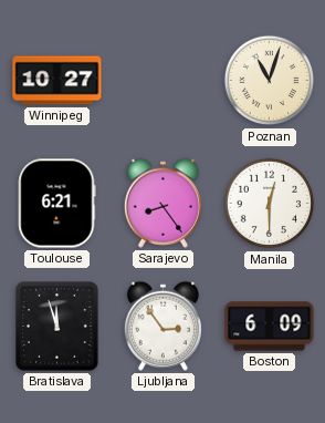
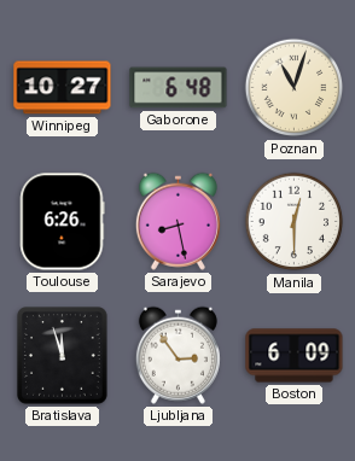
Gaborone: none -> 6:48 (179, 88)
Toulouse: 6:21 -> 6:26 (63, 222)
Sarajevo: 8:24 -> 8:28 (177, 221)
